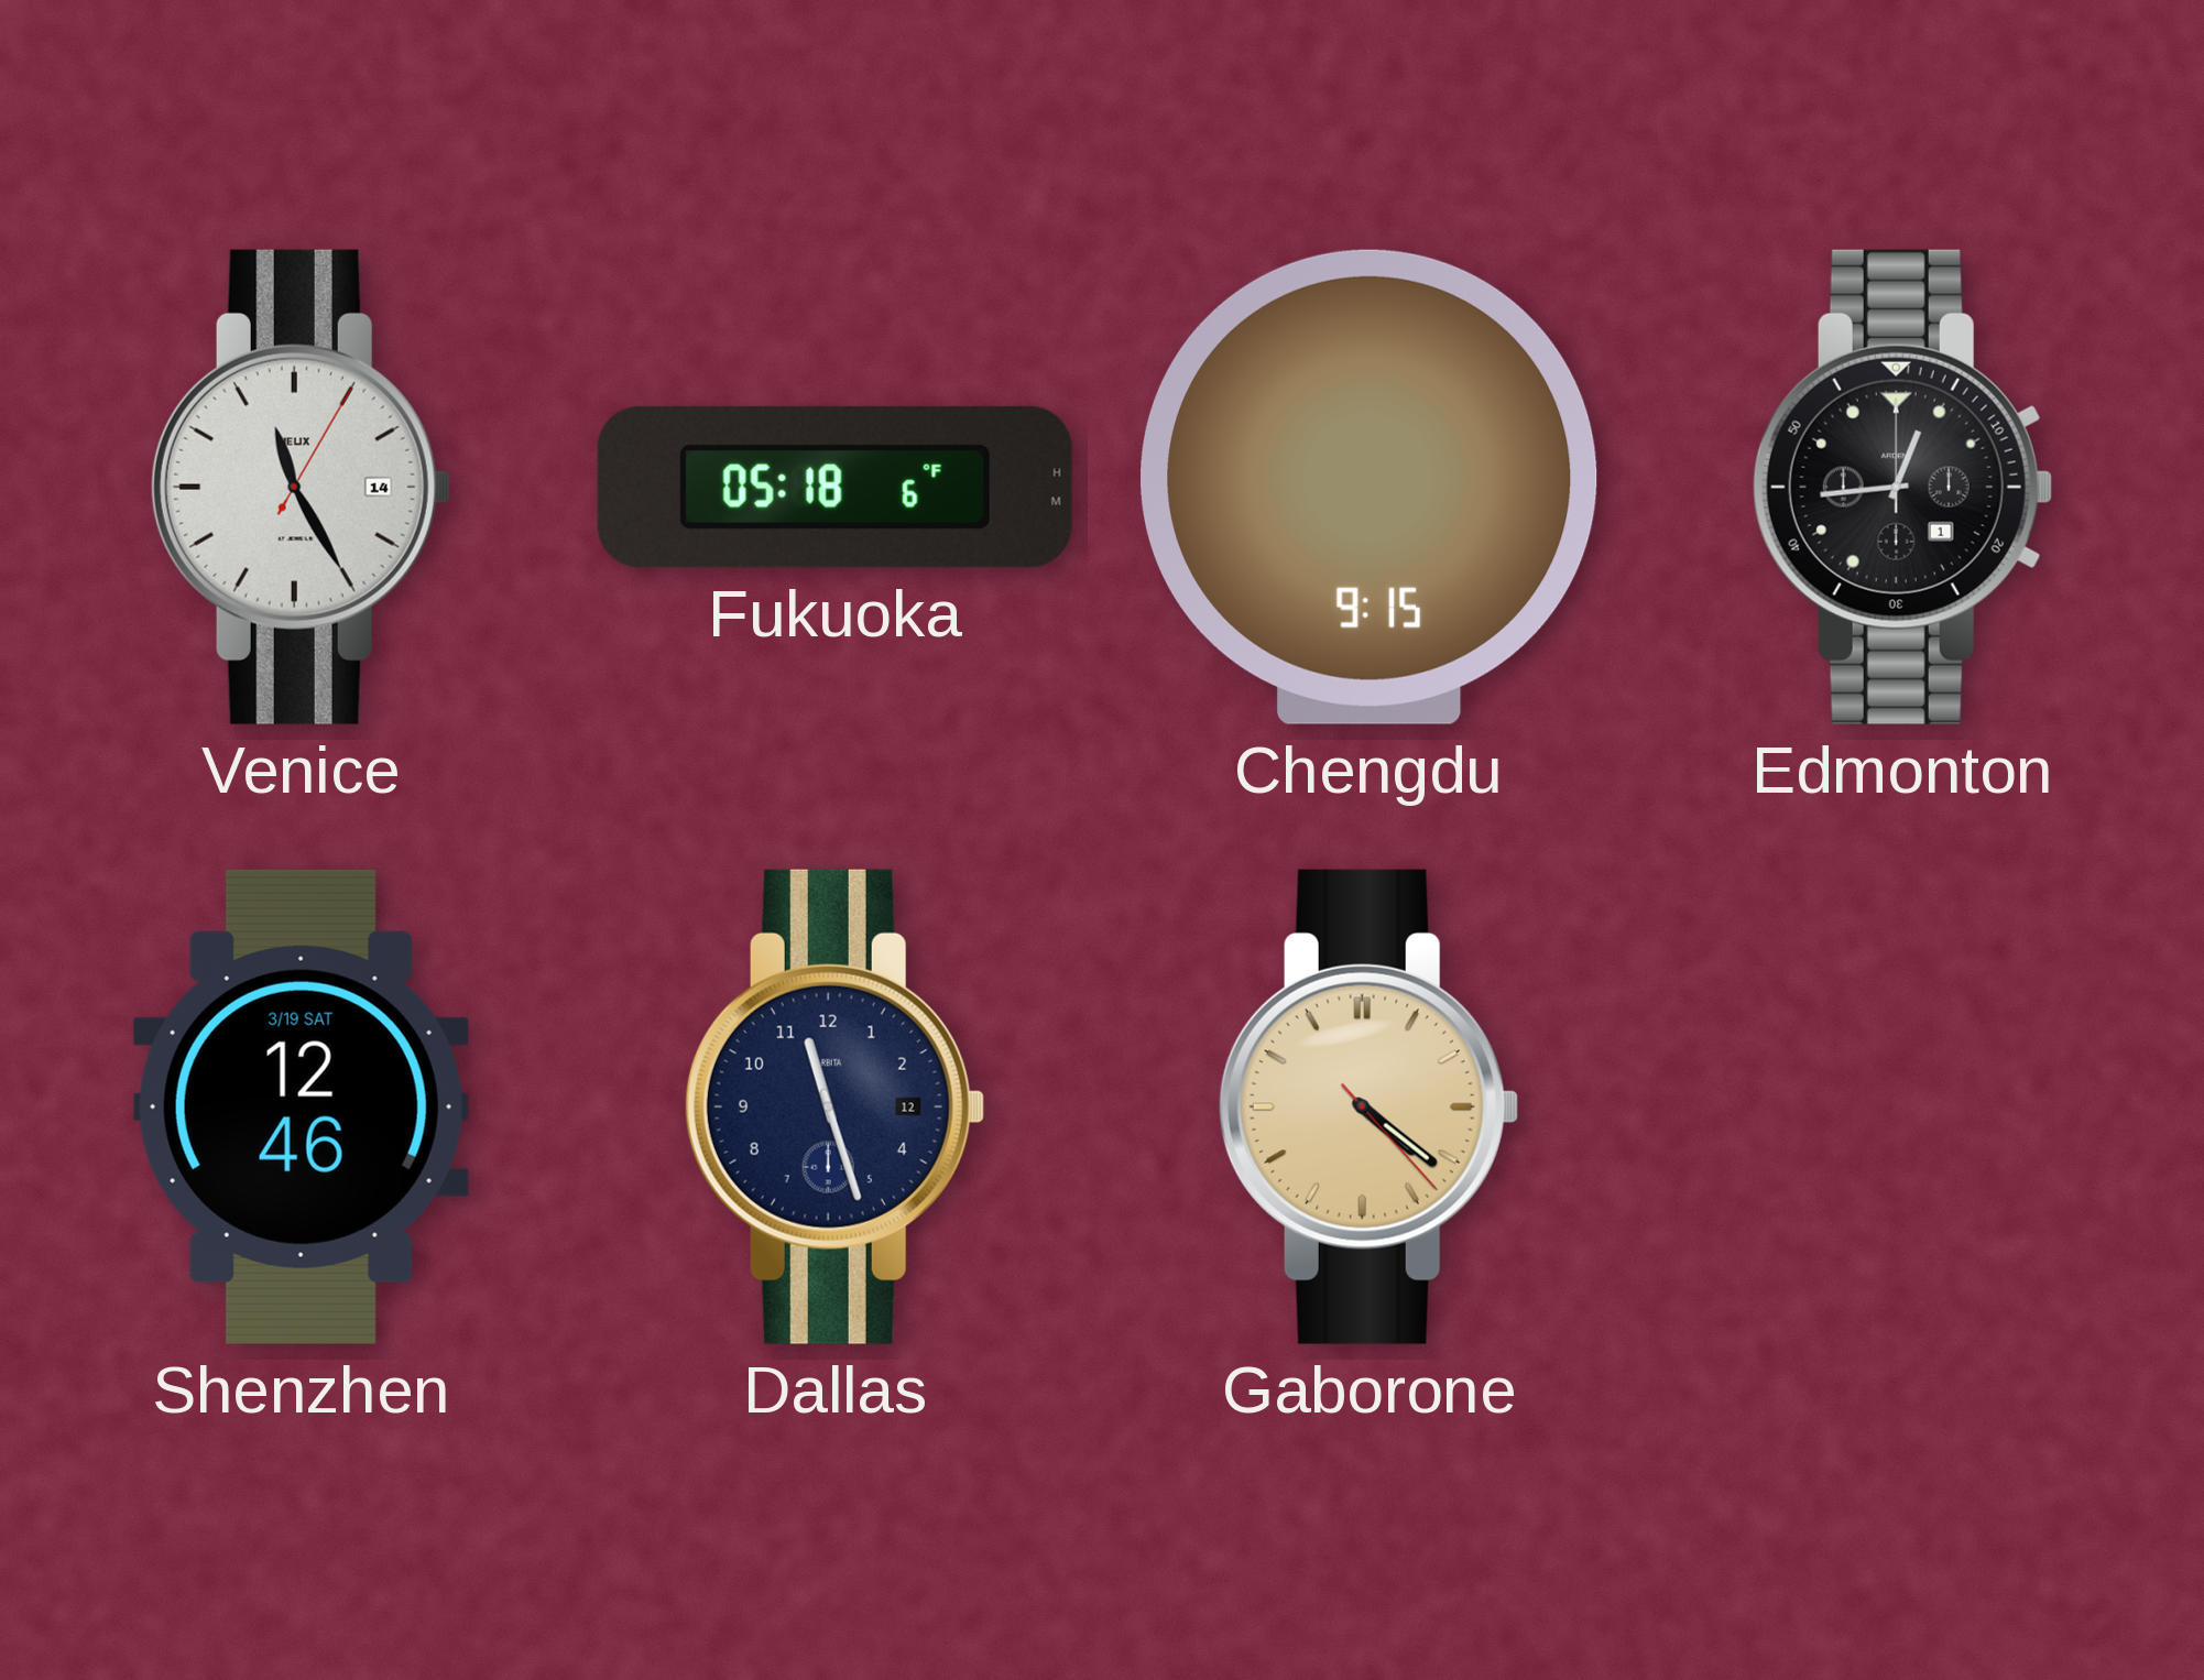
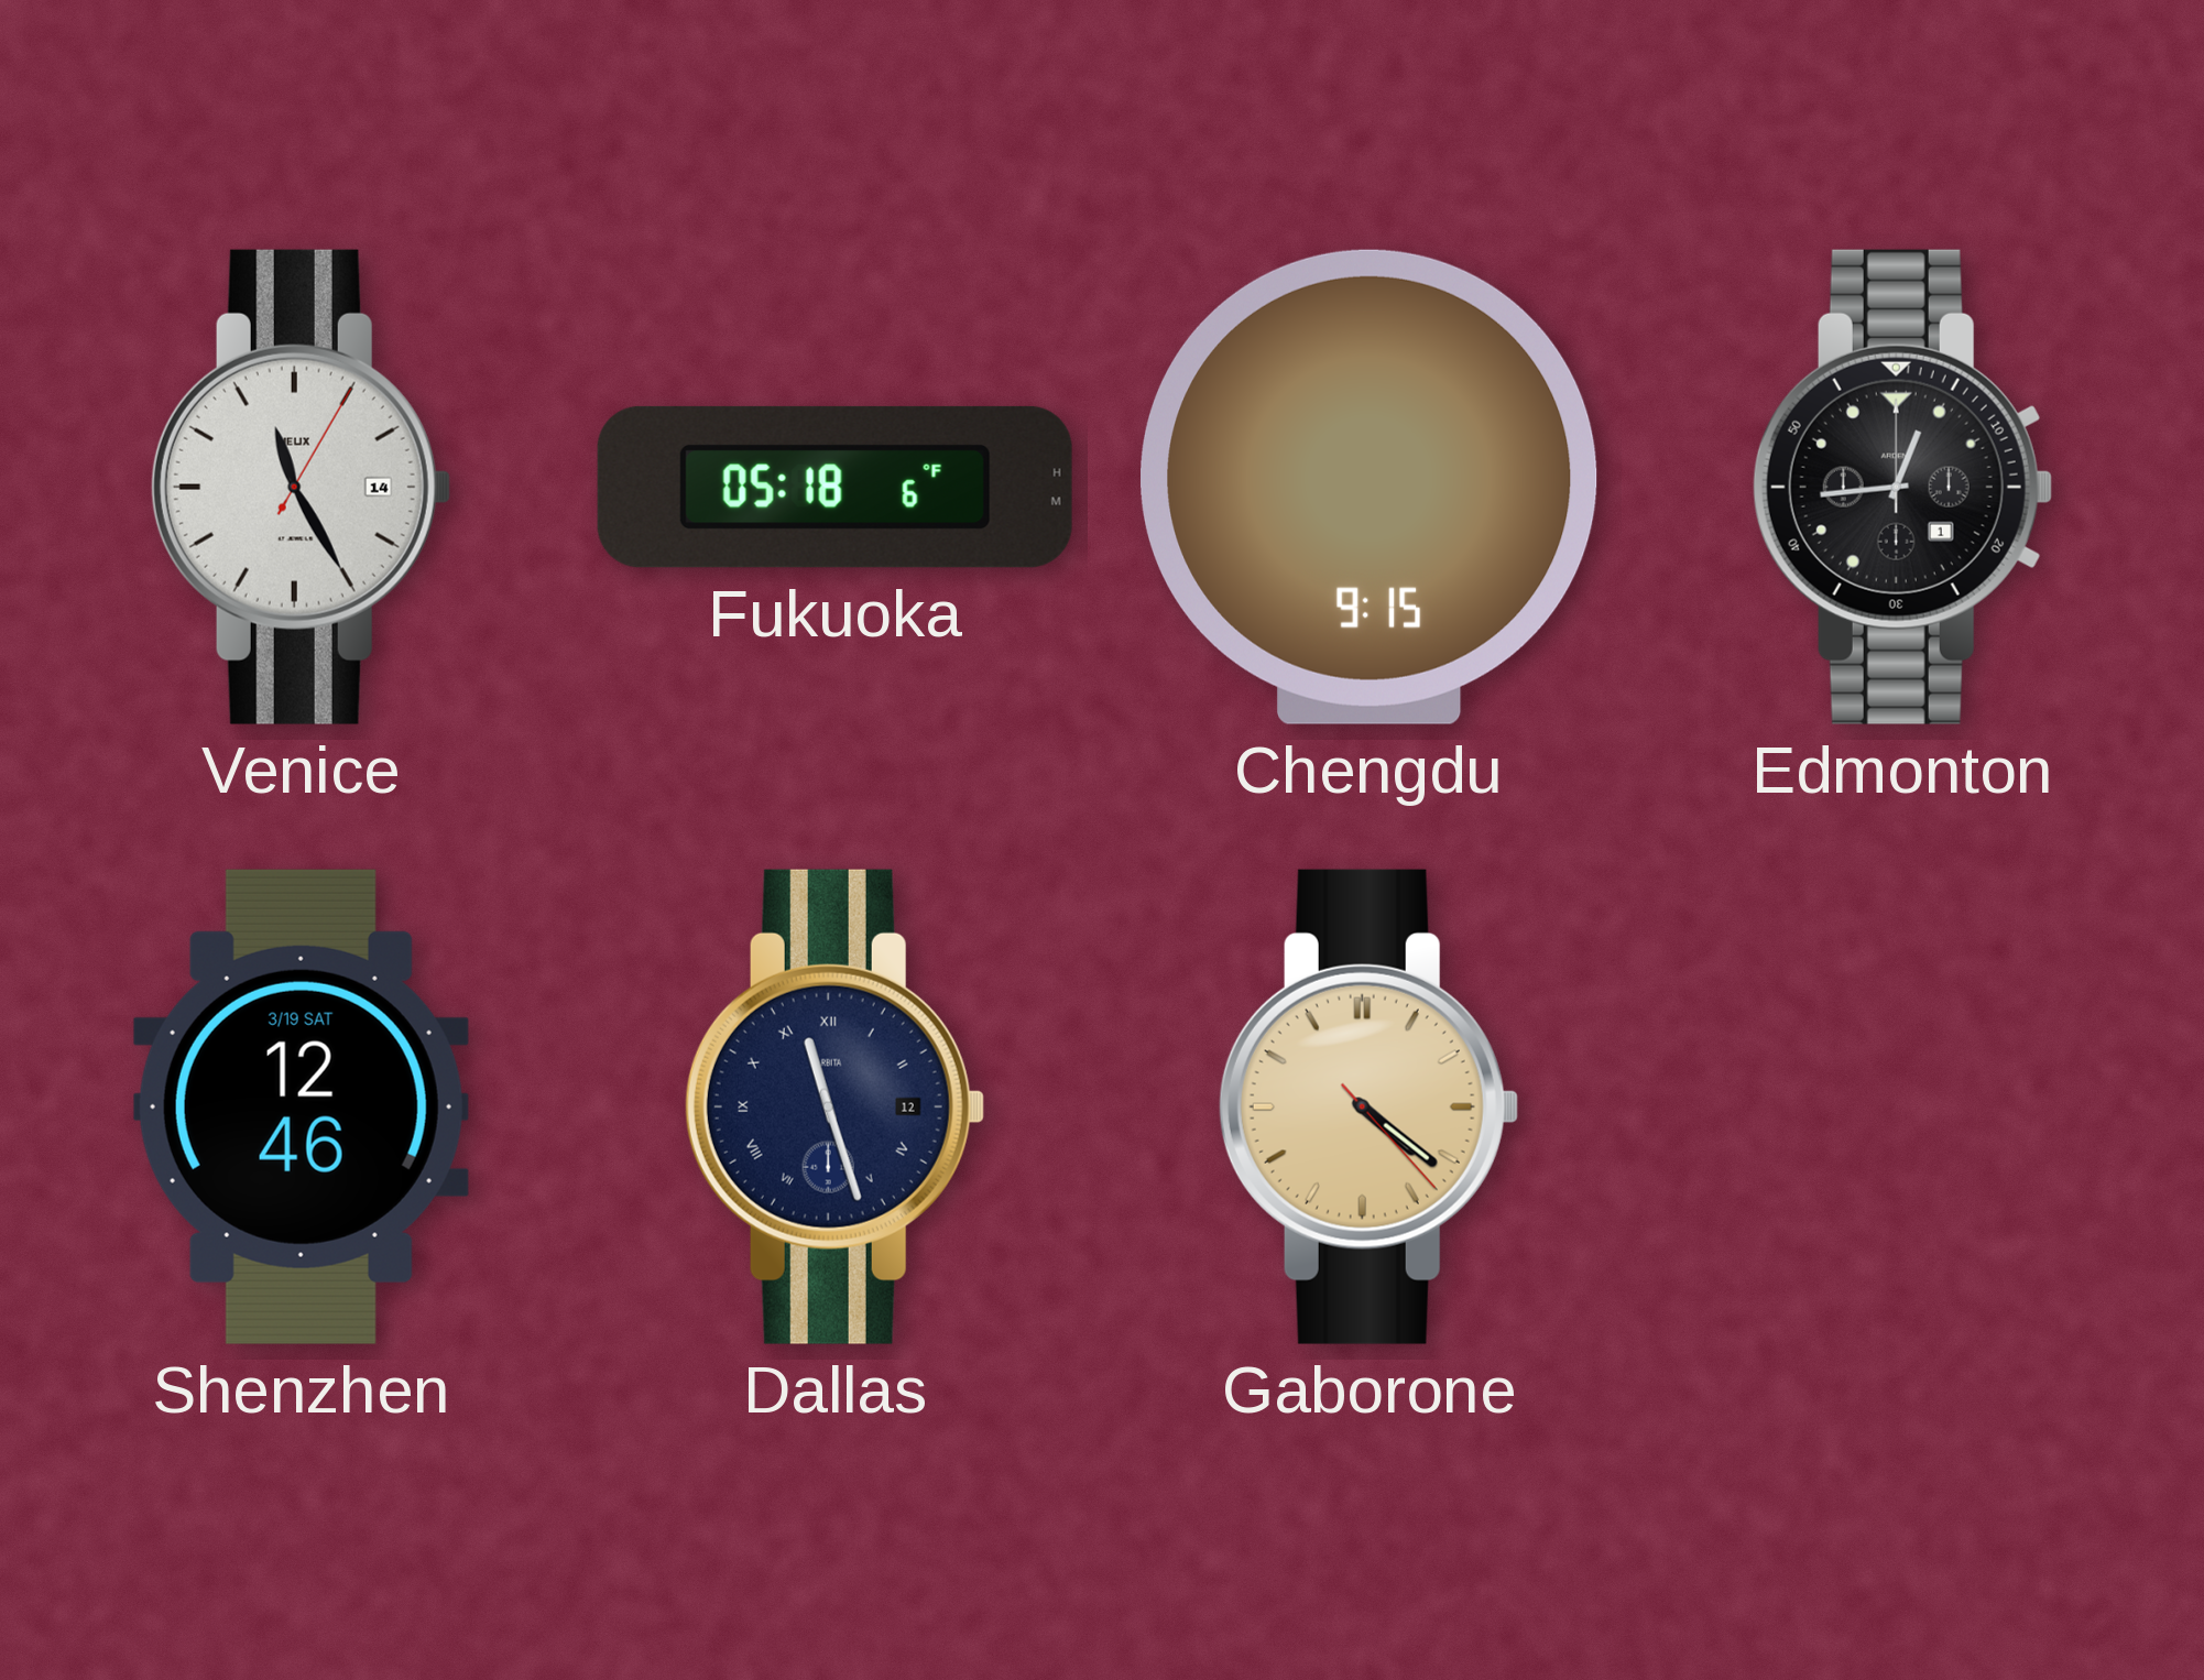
Dallas numerals: Arabic -> Roman (834, 1106)
